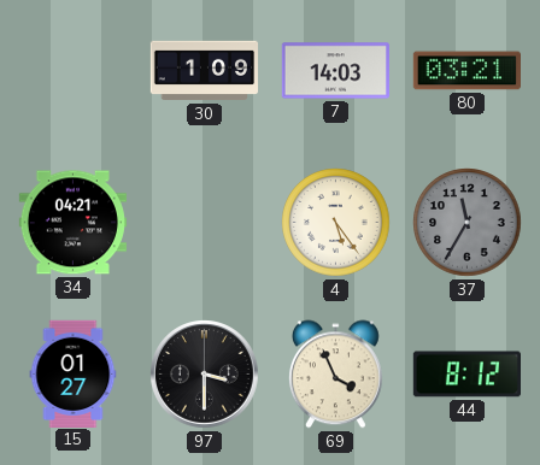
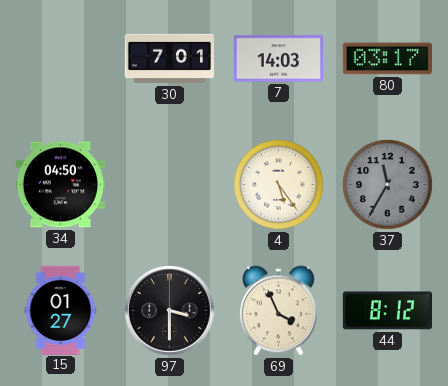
30: 1:09 -> 7:01 (170, 59)
80: 03:21 -> 03:17 (387, 59)
34: 04:21 -> 04:50 (60, 185)
